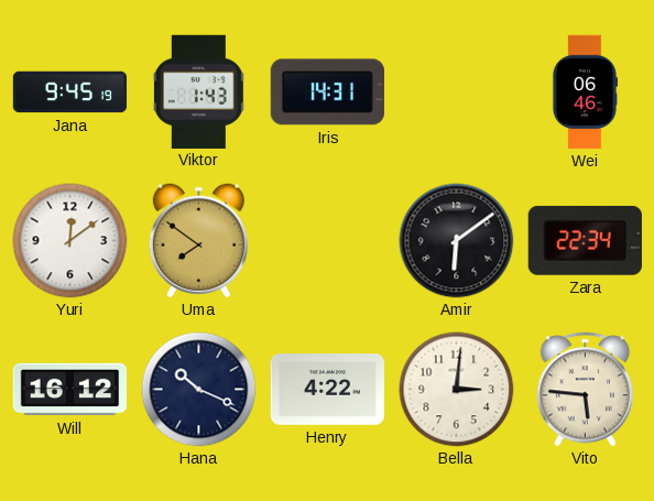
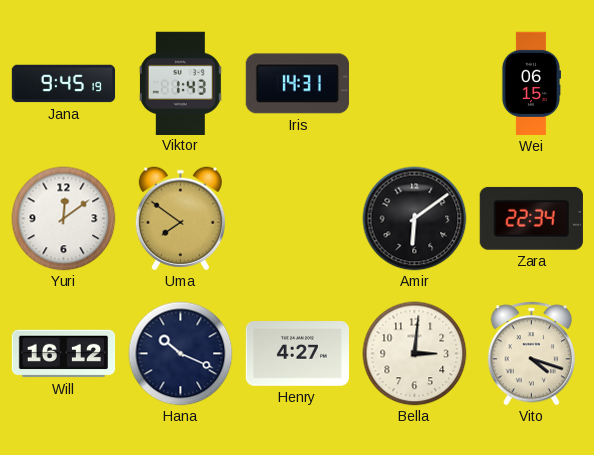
Wei: 06:46 -> 06:15 (530, 84)
Henry: 4:22 -> 4:27 (297, 354)
Vito: 5:46 -> 4:18 (532, 354)
